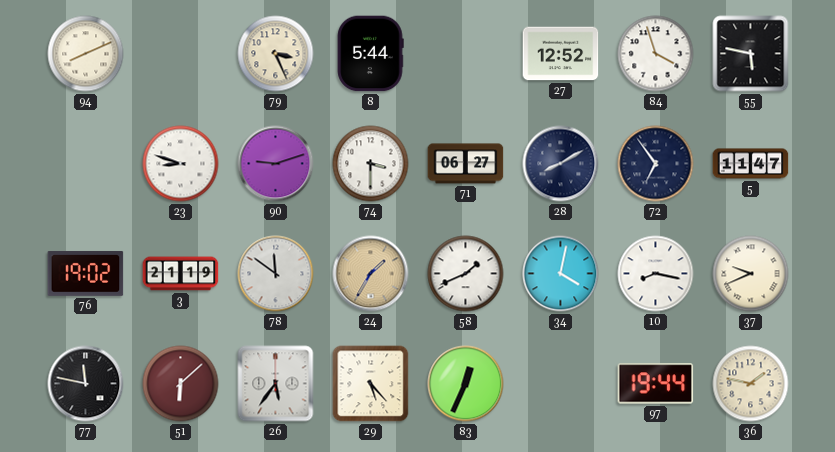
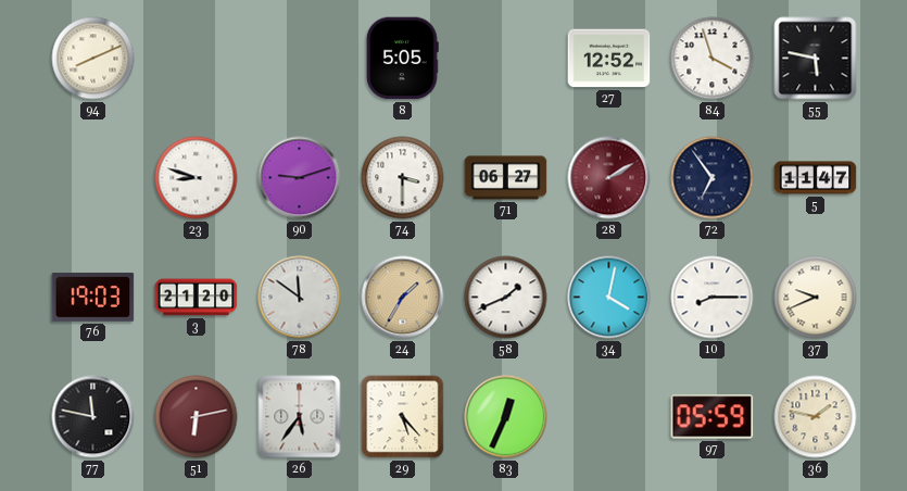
79: 3:26 -> none (276, 54)
8: 5:44 -> 5:05 (402, 59)
28: 8:10 -> 2:10 (609, 178)
28 dial: navy -> burgundy (609, 178)
76: 19:02 -> 19:03 (93, 297)
3: 21:19 -> 21:20 (197, 298)
10: 8:17 -> 8:15 (713, 298)
51: 6:08 -> 6:13 (197, 417)
97: 19:44 -> 05:59 (713, 417)
